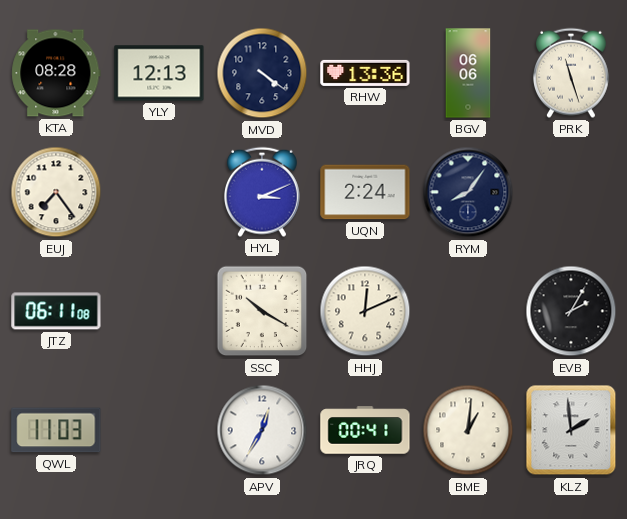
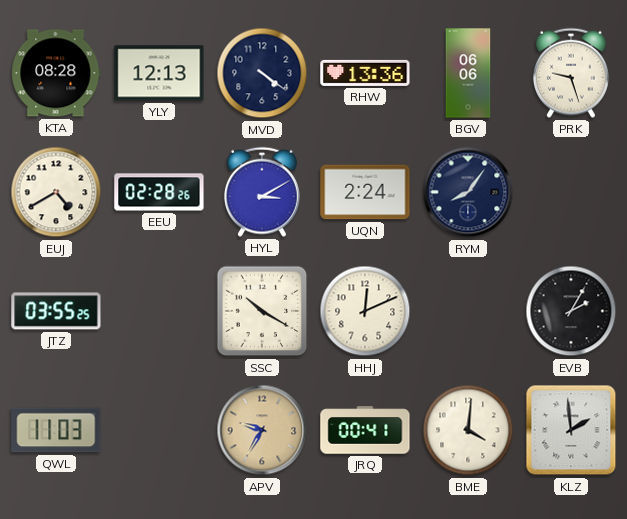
PRK: 11:27 -> 9:27 (571, 73)
EUJ: 7:24 -> 4:40 (56, 192)
EEU: none -> 02:28 (159, 192)
HYL: 3:11 -> 3:10 (262, 192)
JTZ: 06:11 -> 03:55 (56, 311)
APV: 12:35 -> 9:35 (262, 430)
APV dial: white -> champagne (262, 430)
BME: 1:01 -> 4:01 (468, 430)
